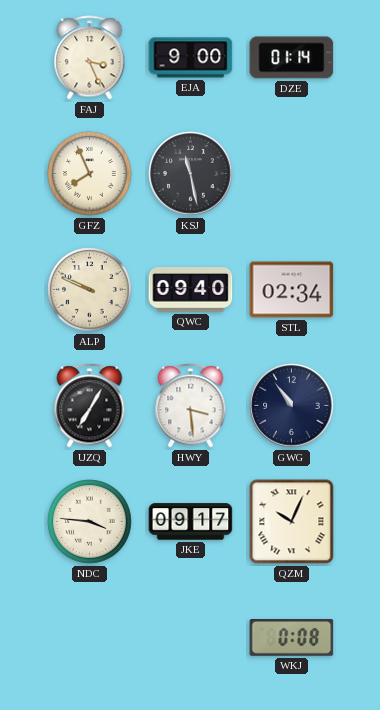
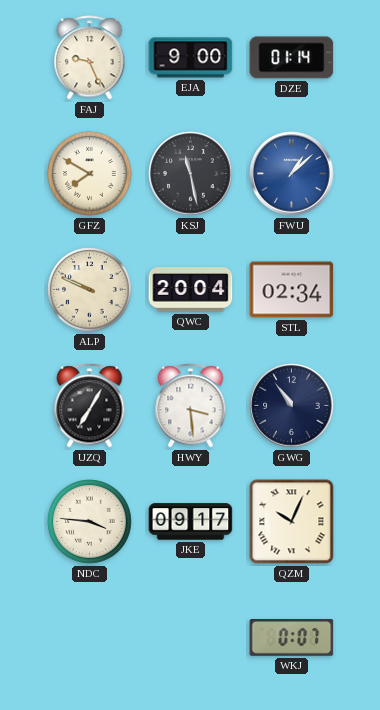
FAJ: 3:26 -> 9:26 (90, 58)
GFZ: 7:56 -> 7:50 (90, 174)
FWU: none -> 1:08 (292, 174)
QWC: 09:40 -> 20:04 (191, 290)
WKJ: 0:08 -> 0:07 (292, 638)
